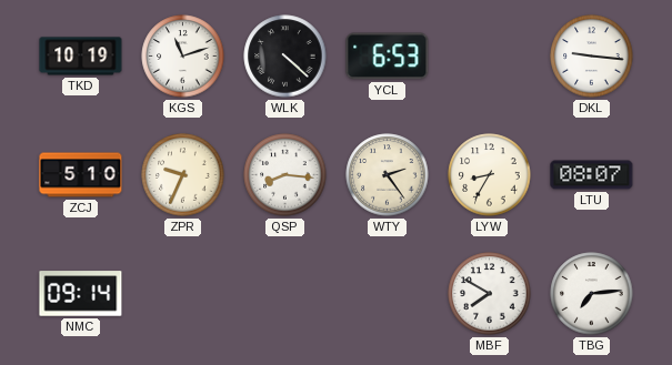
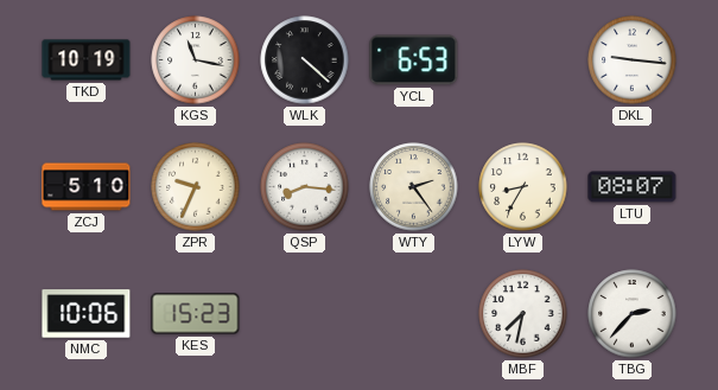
KGS: 11:12 -> 11:17 (196, 60)
NMC: 09:14 -> 10:06 (87, 314)
KES: none -> 15:23 (196, 314)
MBF: 7:50 -> 7:32 (523, 314)
TBG: 7:14 -> 2:37 (633, 314)
